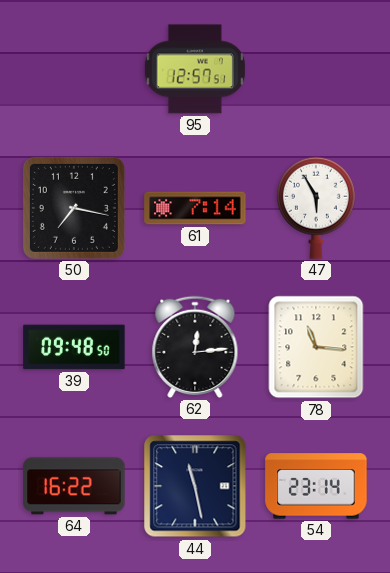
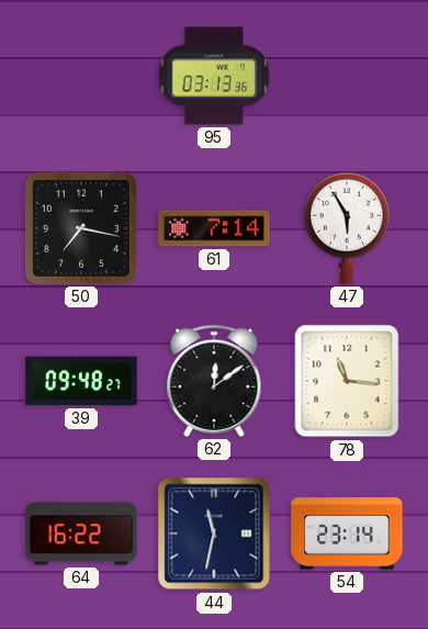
95: 12:57 -> 03:13 (214, 76)
39: 09:48:50 -> 09:48:27 (81, 381)
62: 12:14 -> 12:09 (214, 381)
44: 11:28 -> 11:32 (214, 533)
